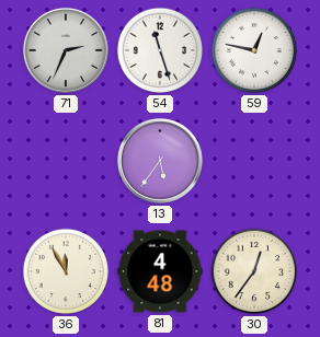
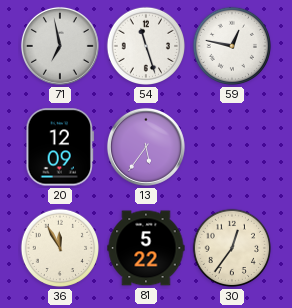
71: 2:34 -> 6:58 (60, 46)
20: none -> 12:09 (60, 147)
81: 4:48 -> 5:22 (146, 248)
